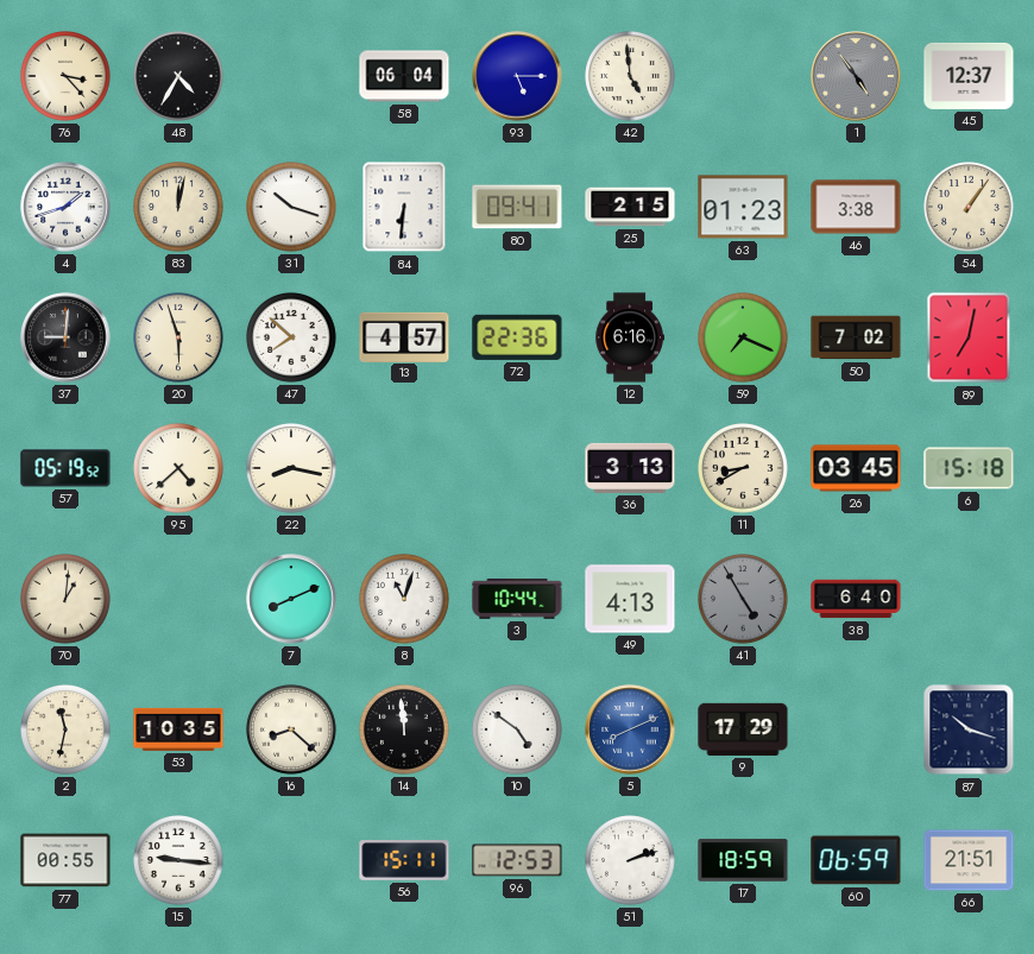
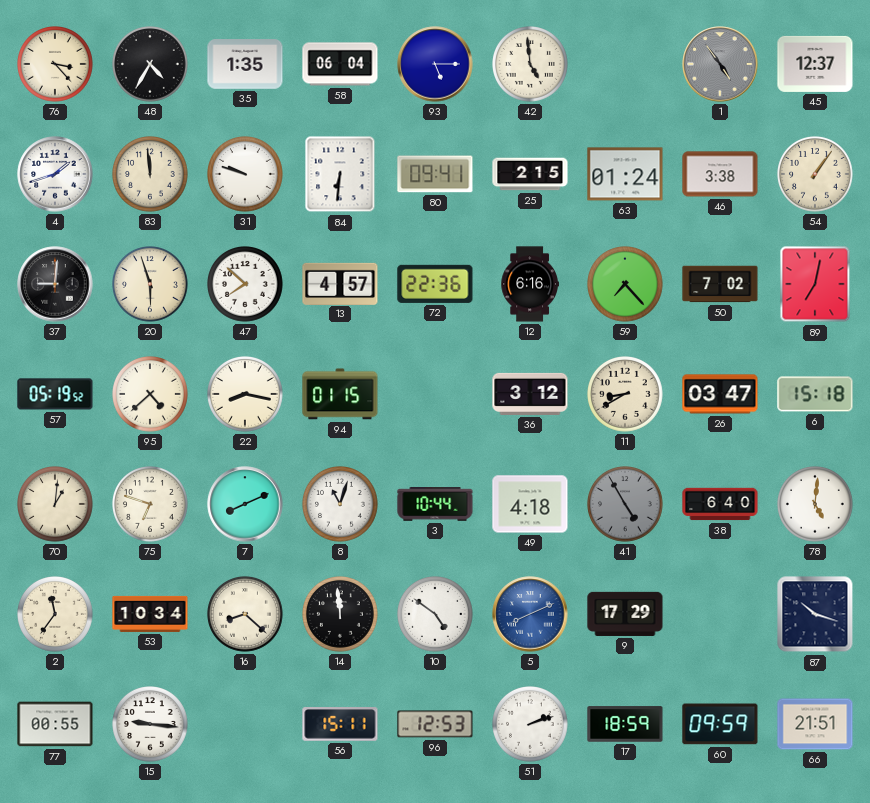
35: none -> 1:35 (245, 64)
83: 12:02 -> 11:59 (151, 175)
31: 10:18 -> 9:48 (246, 175)
63: 01:23 -> 01:24 (625, 174)
59: 7:19 -> 7:23 (626, 285)
94: none -> 01:15 (340, 394)
36: 3:13 -> 3:12 (530, 394)
26: 03:45 -> 03:47 (720, 394)
75: none -> 6:48 (151, 505)
49: 4:13 -> 4:18 (530, 504)
78: none -> 5:01 (816, 505)
2: 11:32 -> 11:36 (56, 615)
53: 10:35 -> 10:34 (150, 614)
60: 06:59 -> 09:59 (720, 724)
